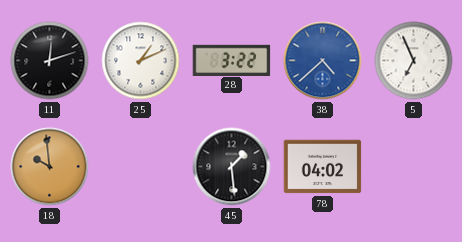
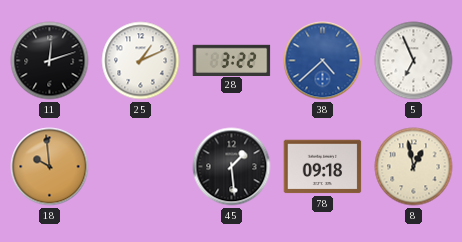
78: 04:02 -> 09:18 (323, 167)
8: none -> 12:58 (414, 167)
